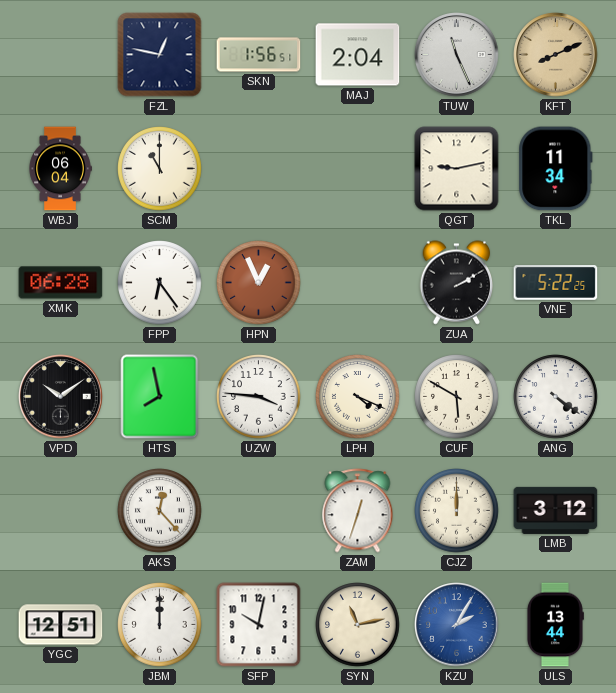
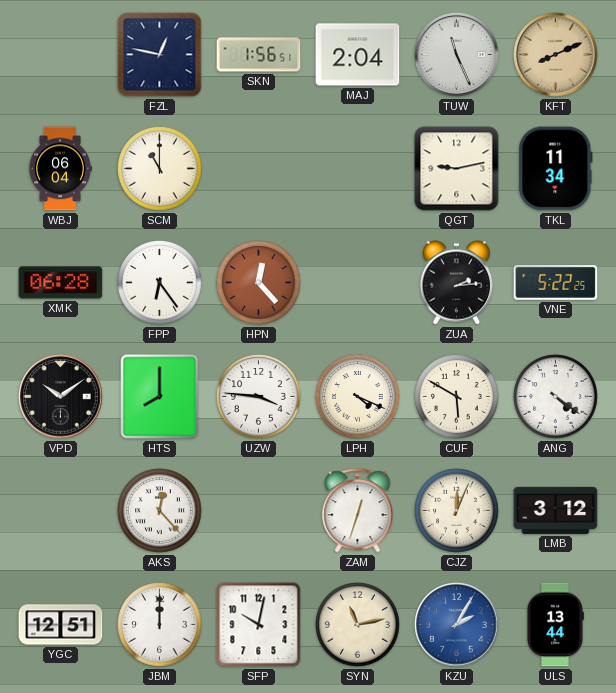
HPN: 12:56 -> 12:23 (259, 283)
ZUA: 2:10 -> 2:14 (457, 283)
HTS: 7:58 -> 8:00 (160, 397)
CJZ: 12:00 -> 12:04 (457, 511)
